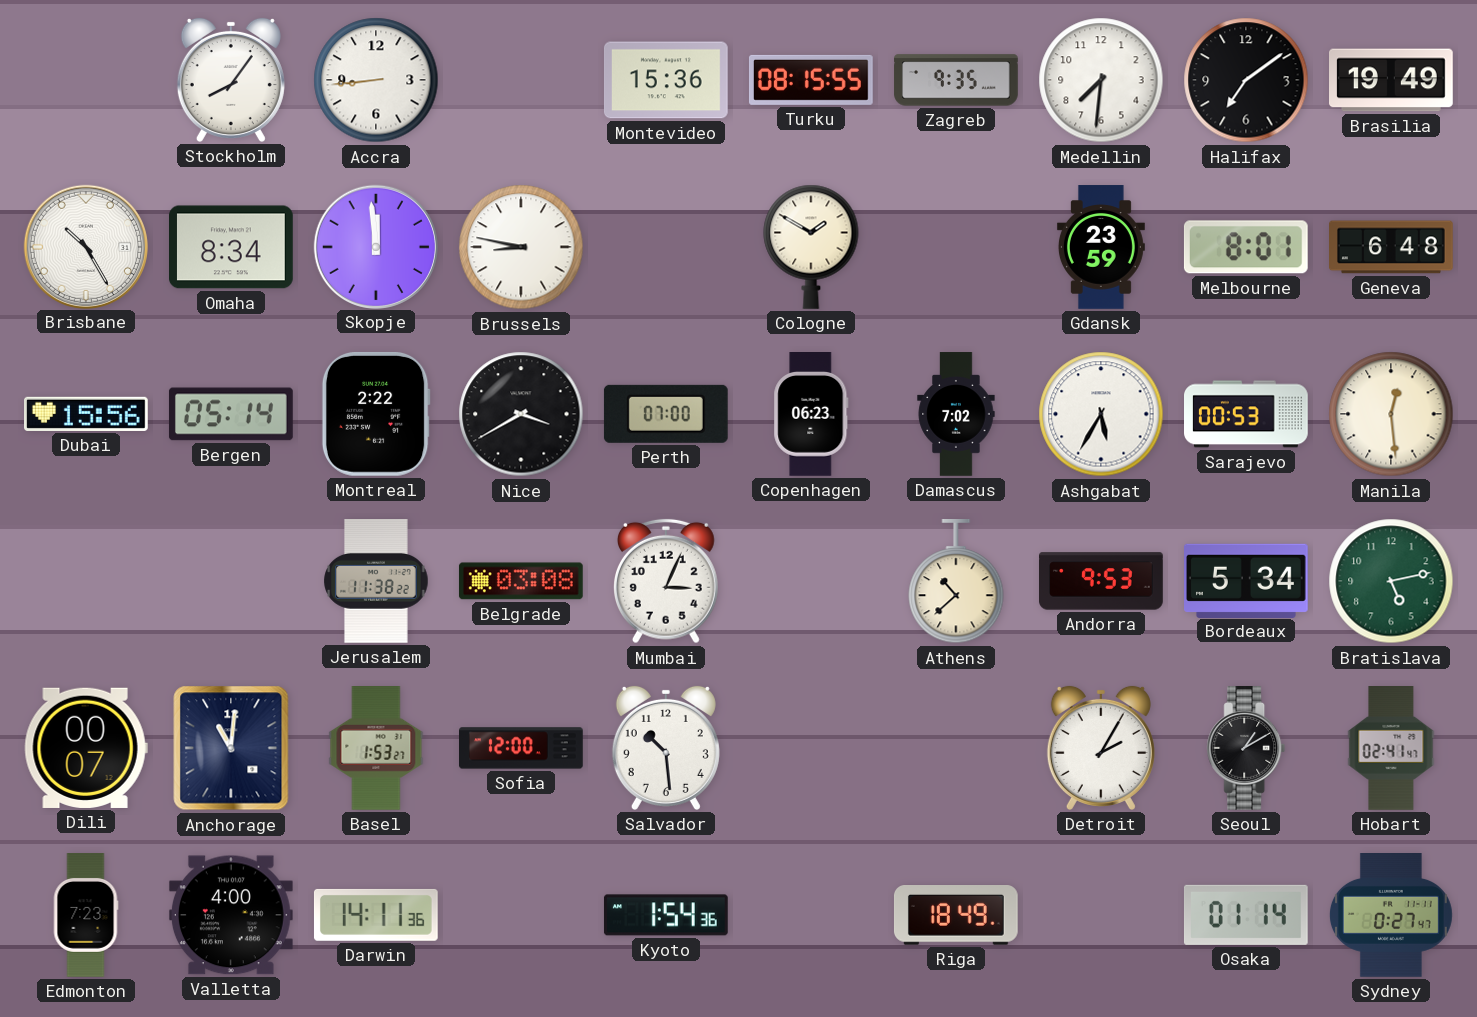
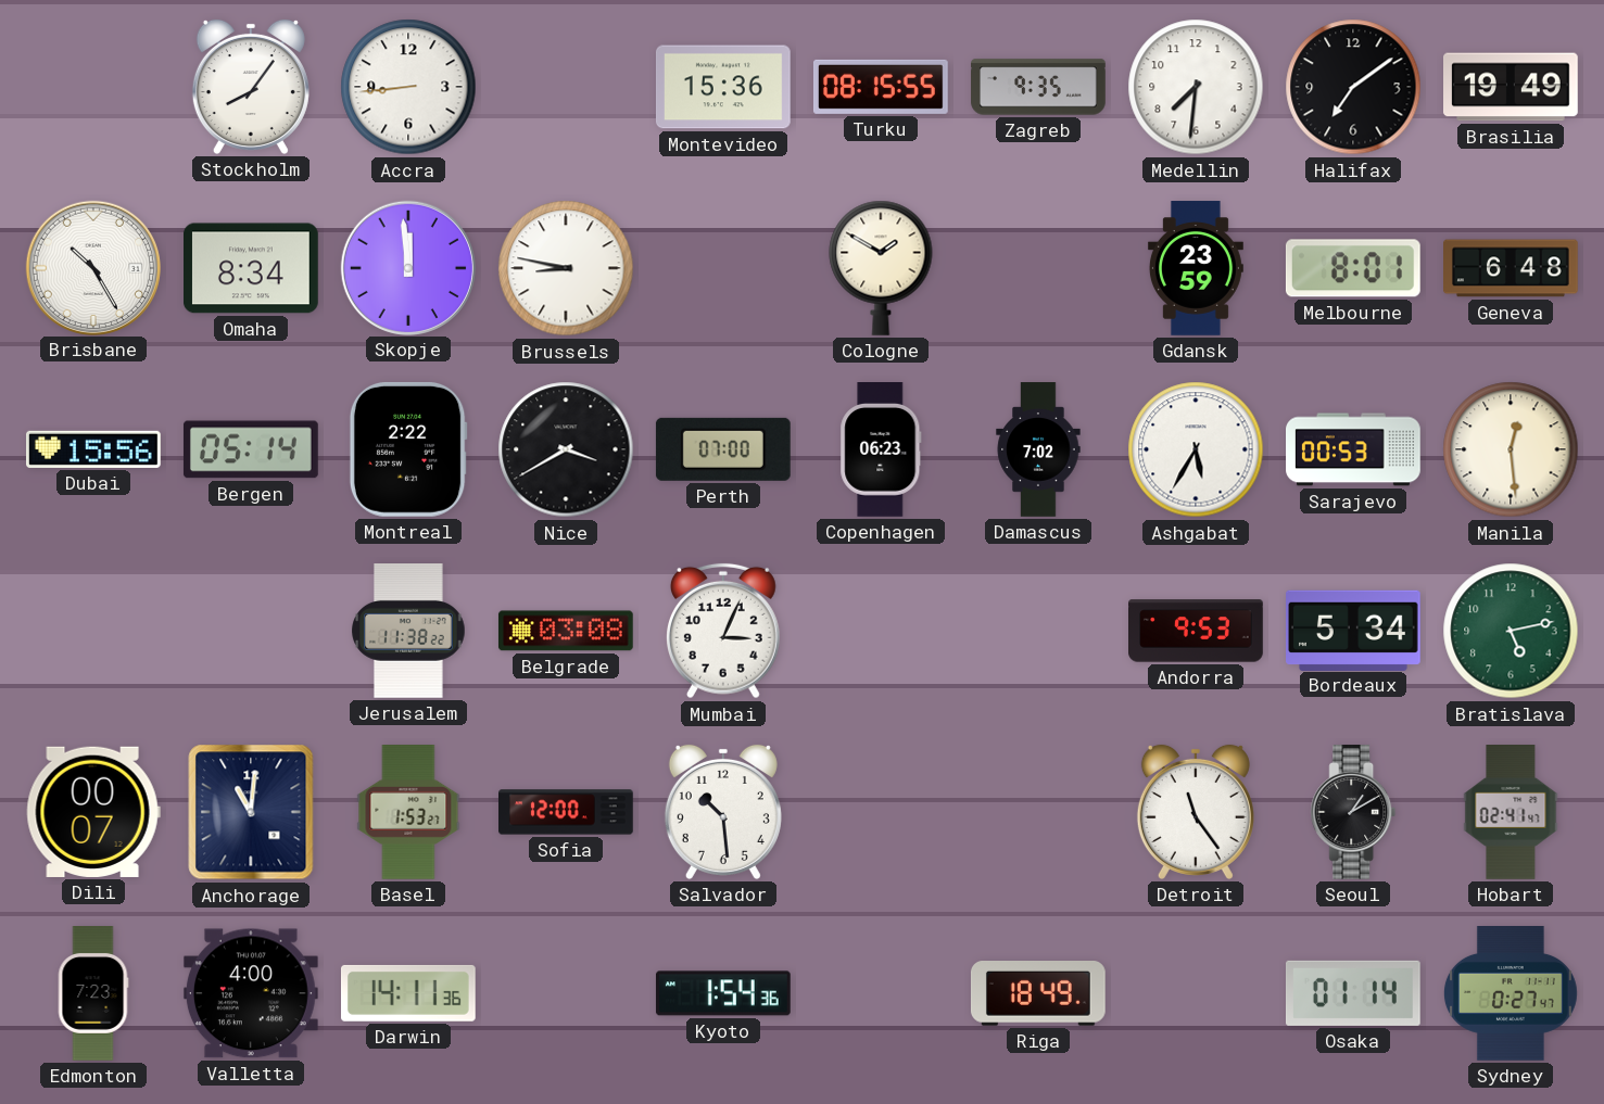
Athens: 10:38 -> none (956, 582)
Detroit: 2:05 -> 11:24 (1196, 812)
